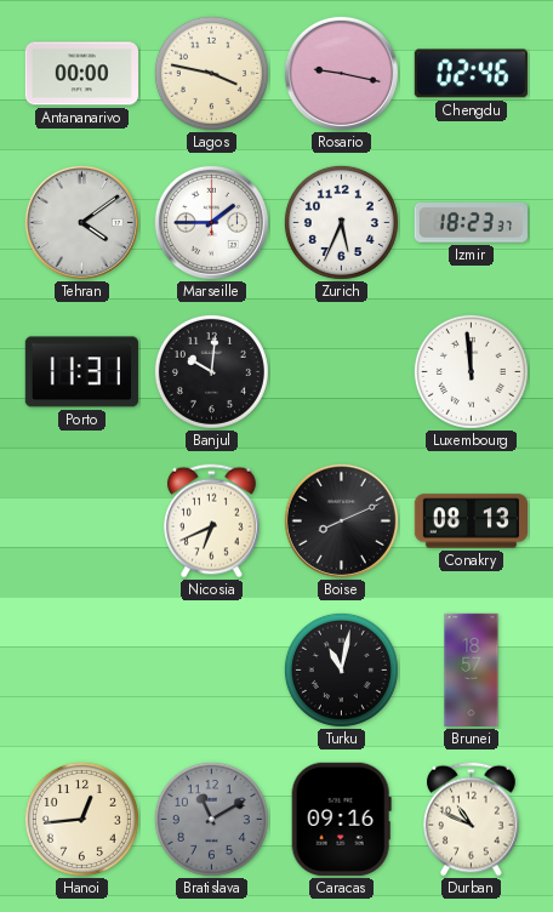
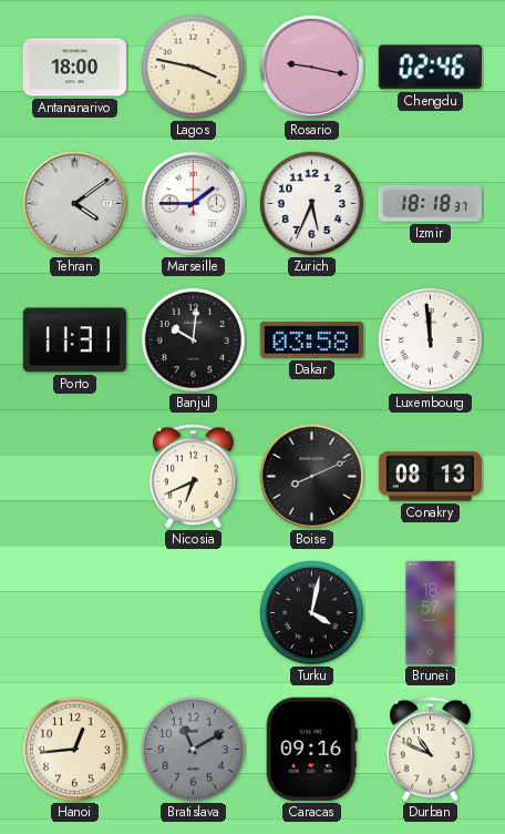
Antananarivo: 00:00 -> 18:00 (74, 68)
Izmir: 18:23 -> 18:18 (430, 204)
Dakar: none -> 03:58 (311, 339)
Turku: 11:02 -> 4:02 (311, 612)
